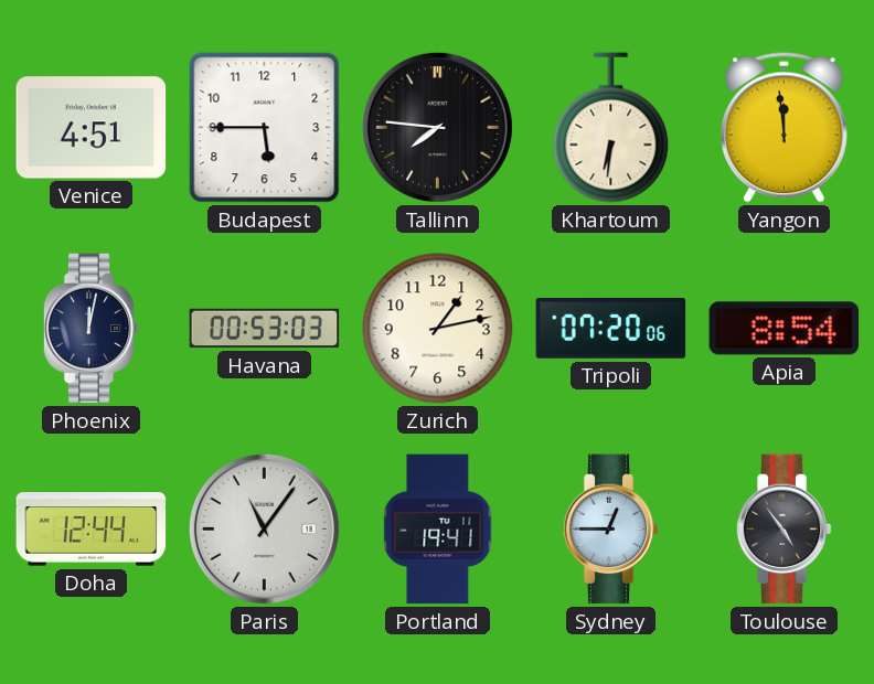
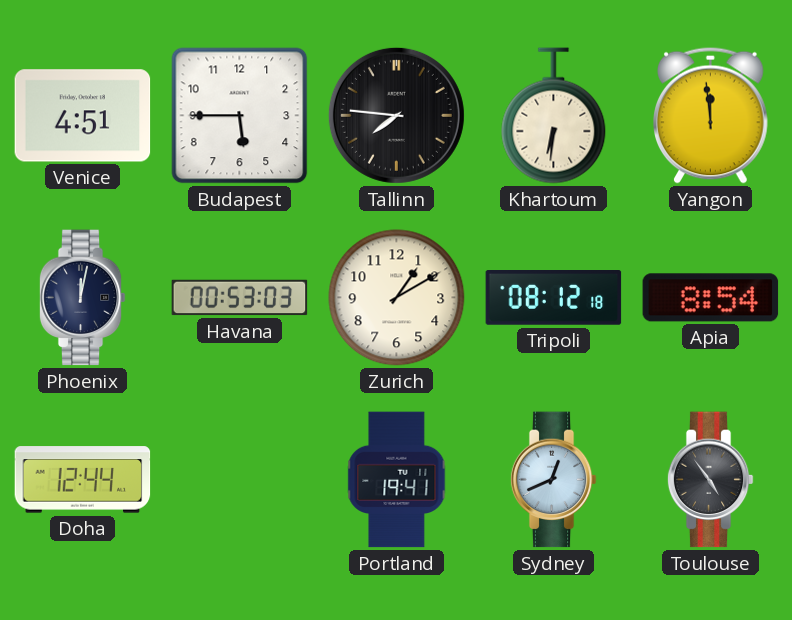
Zurich: 1:13 -> 1:10 (397, 298)
Tripoli: 07:20 -> 08:12 (554, 298)
Paris: 11:06 -> none (264, 528)
Sydney: 12:45 -> 12:41 (553, 480)
